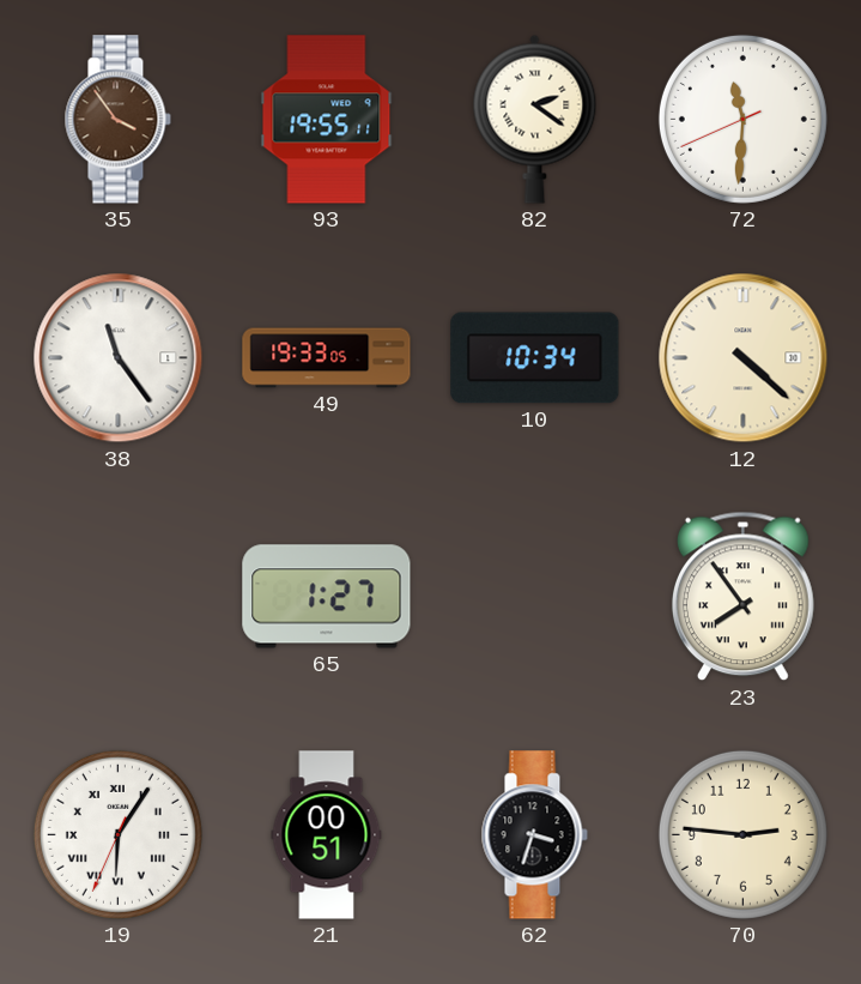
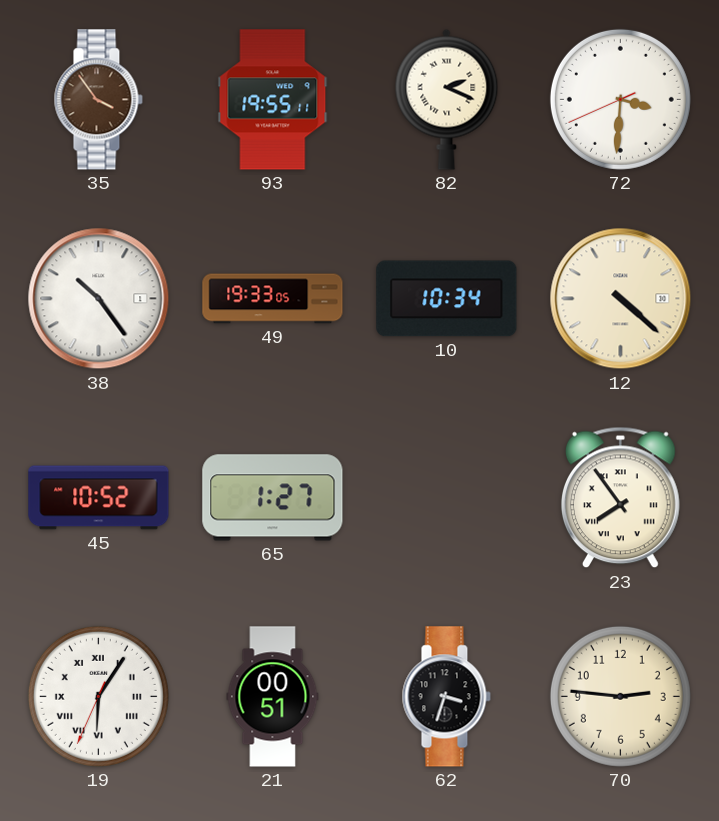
82: 2:21 -> 2:19 (447, 99)
72: 11:30 -> 3:30 (620, 99)
38: 11:24 -> 10:24 (99, 299)
45: none -> 10:52 (99, 498)
